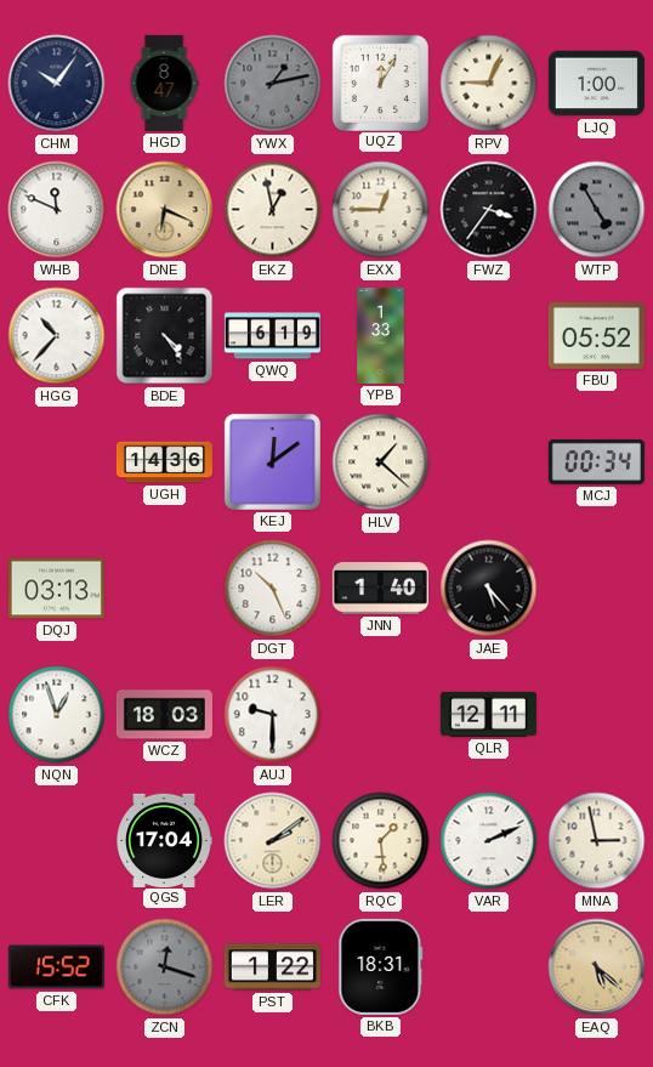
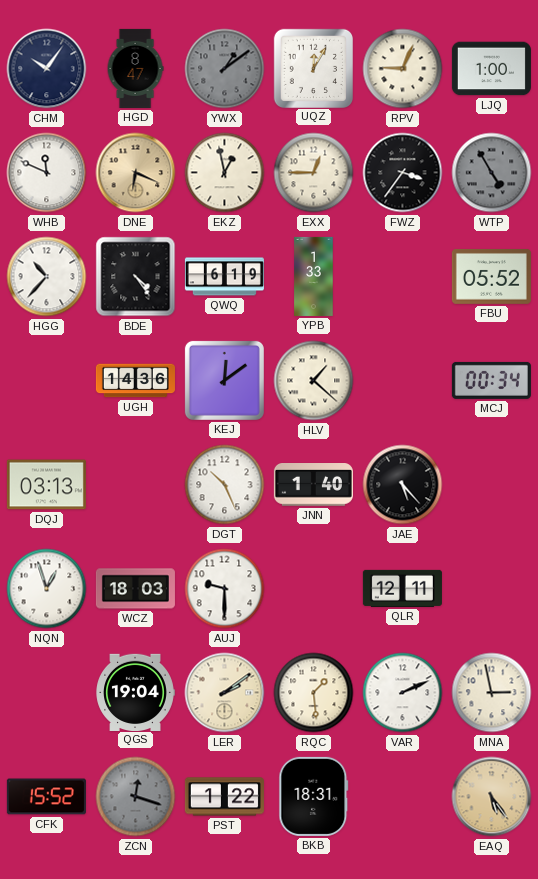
YWX: 1:13 -> 1:09 (225, 69)
QGS: 17:04 -> 19:04 (135, 692)
EAQ: 5:22 -> 5:24 (492, 797)
